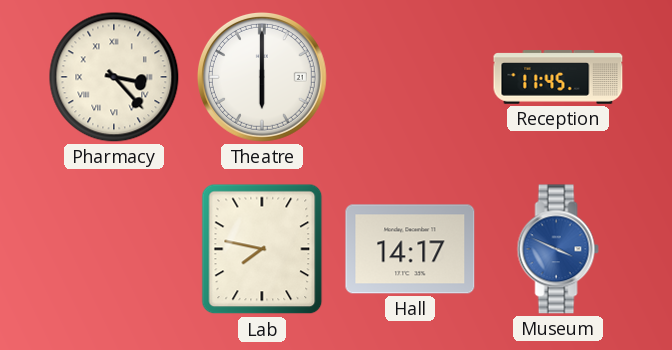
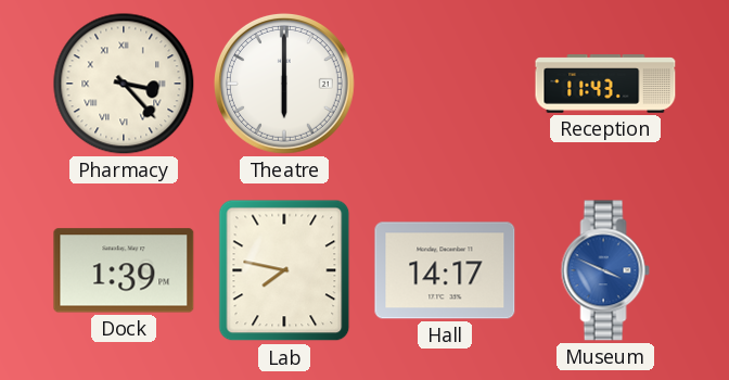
Reception: 11:45 -> 11:43 (605, 84)
Dock: none -> 1:39 (124, 270)
